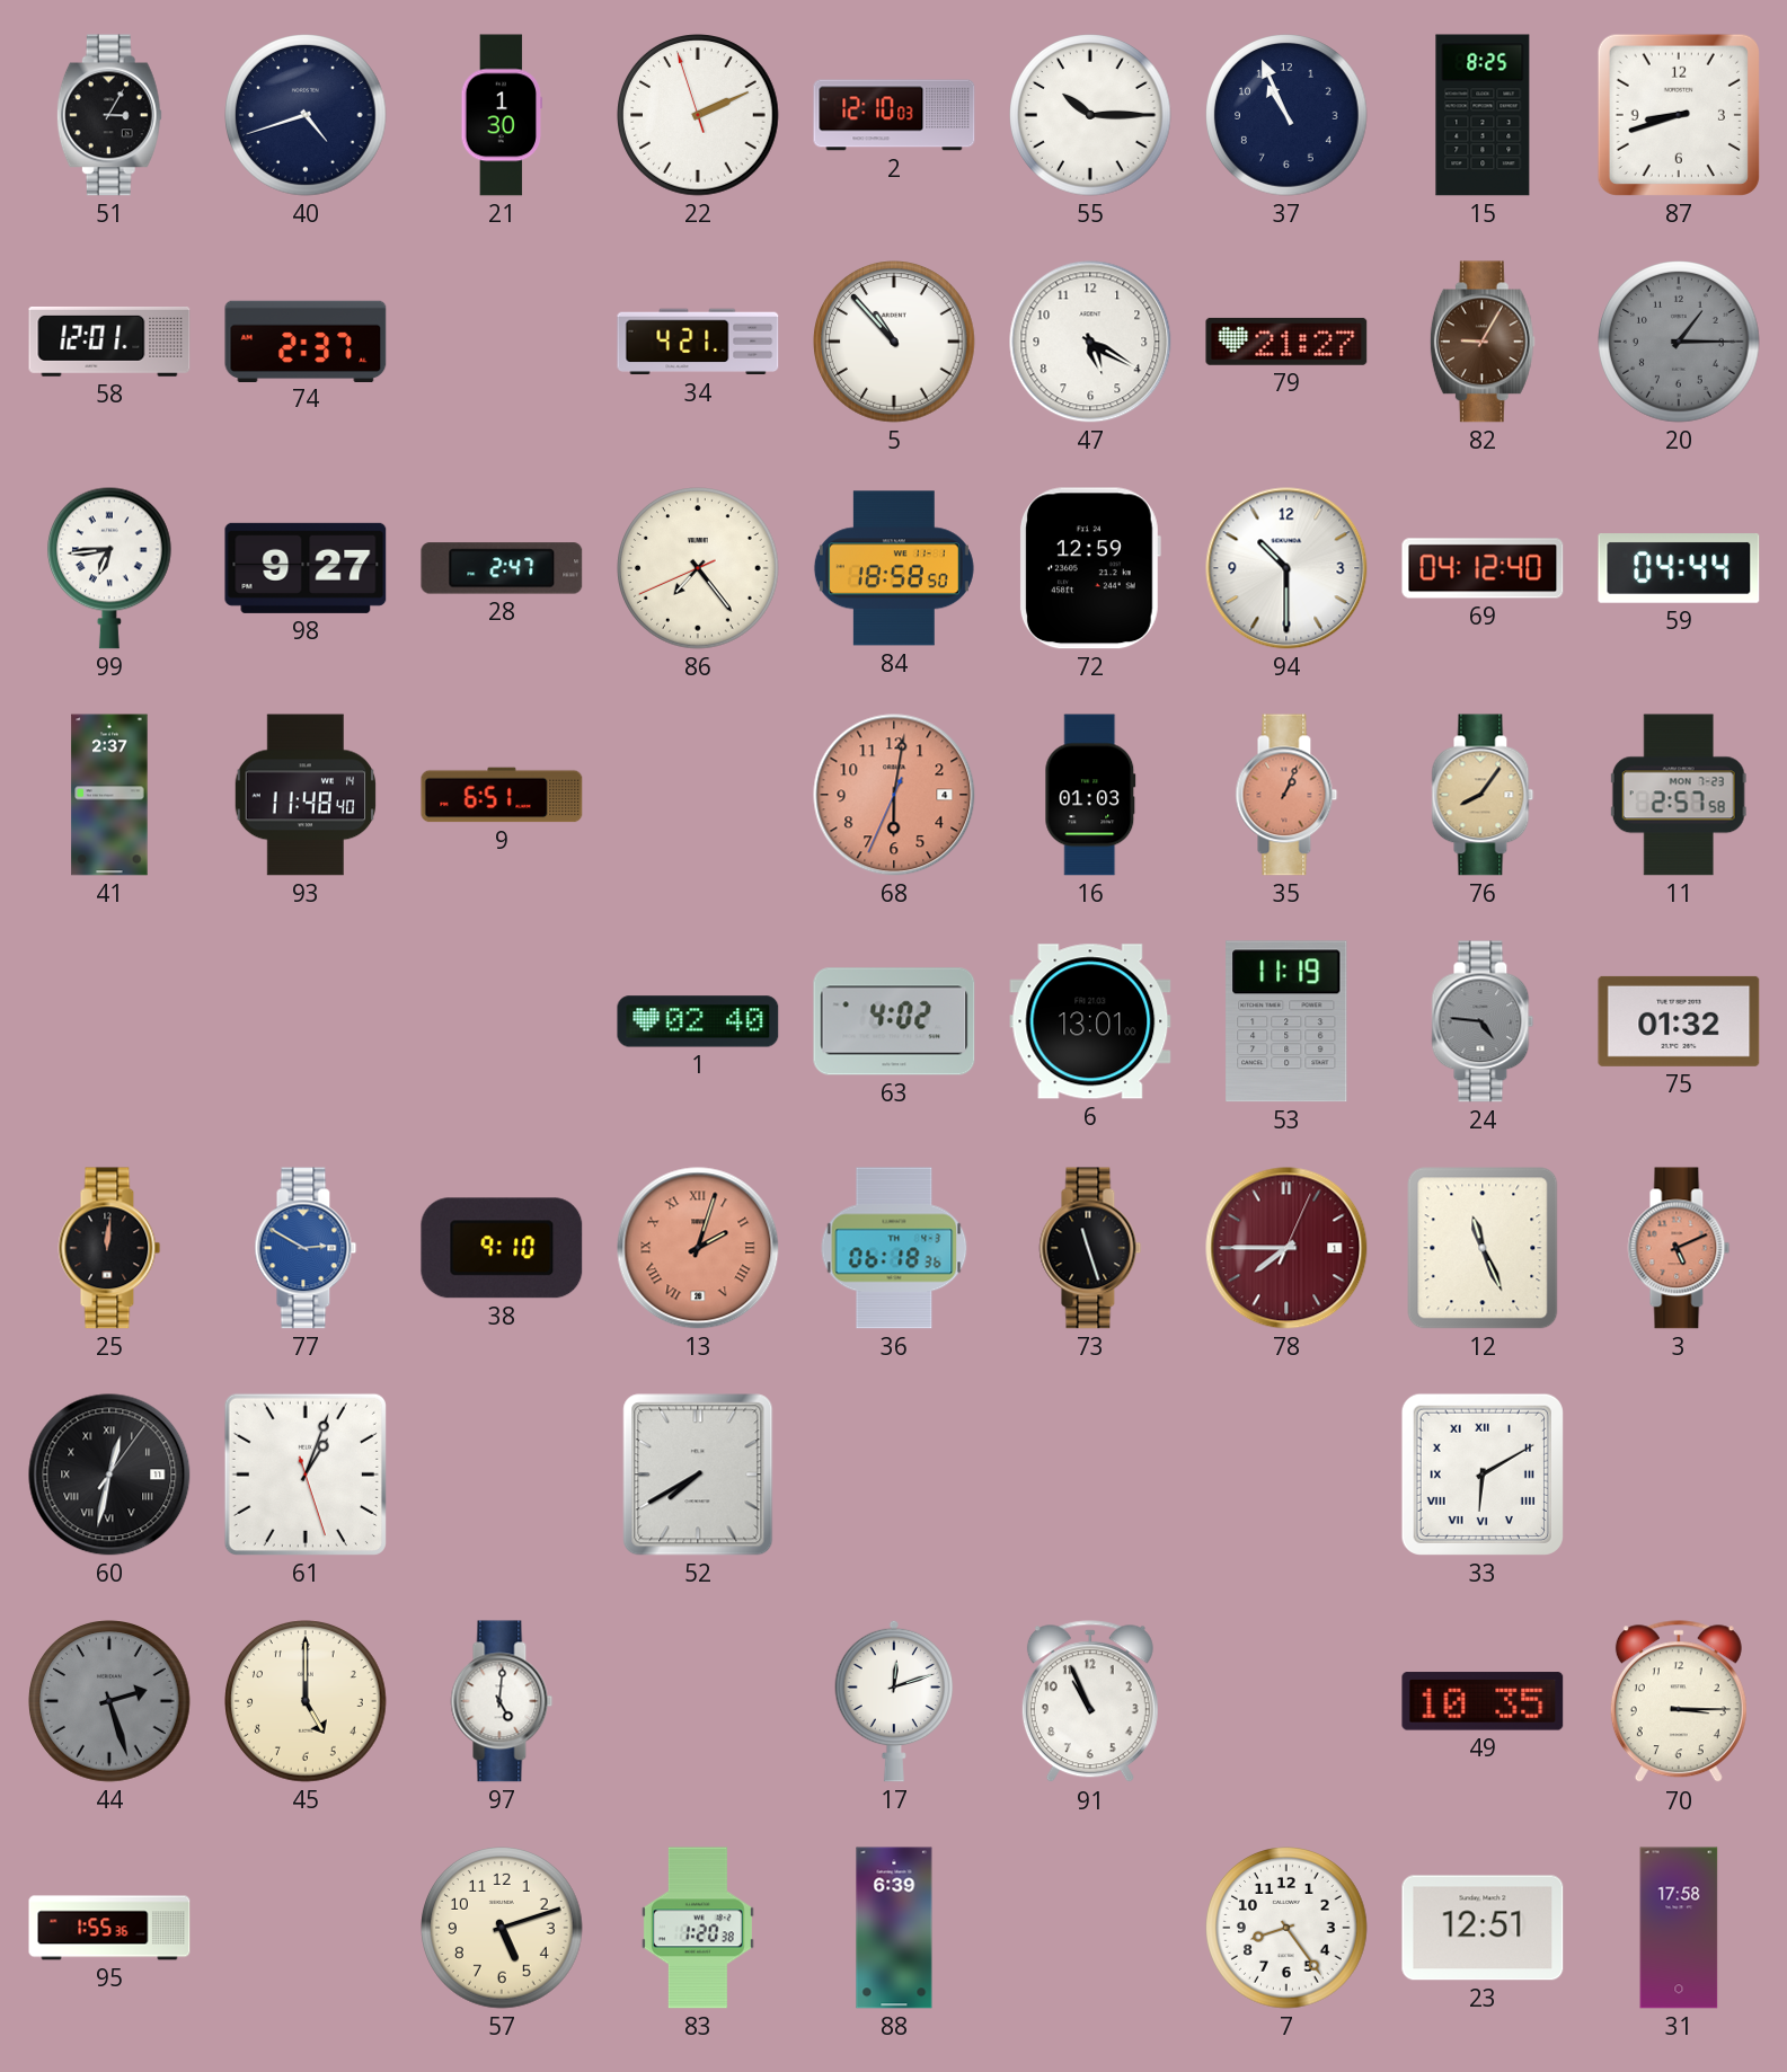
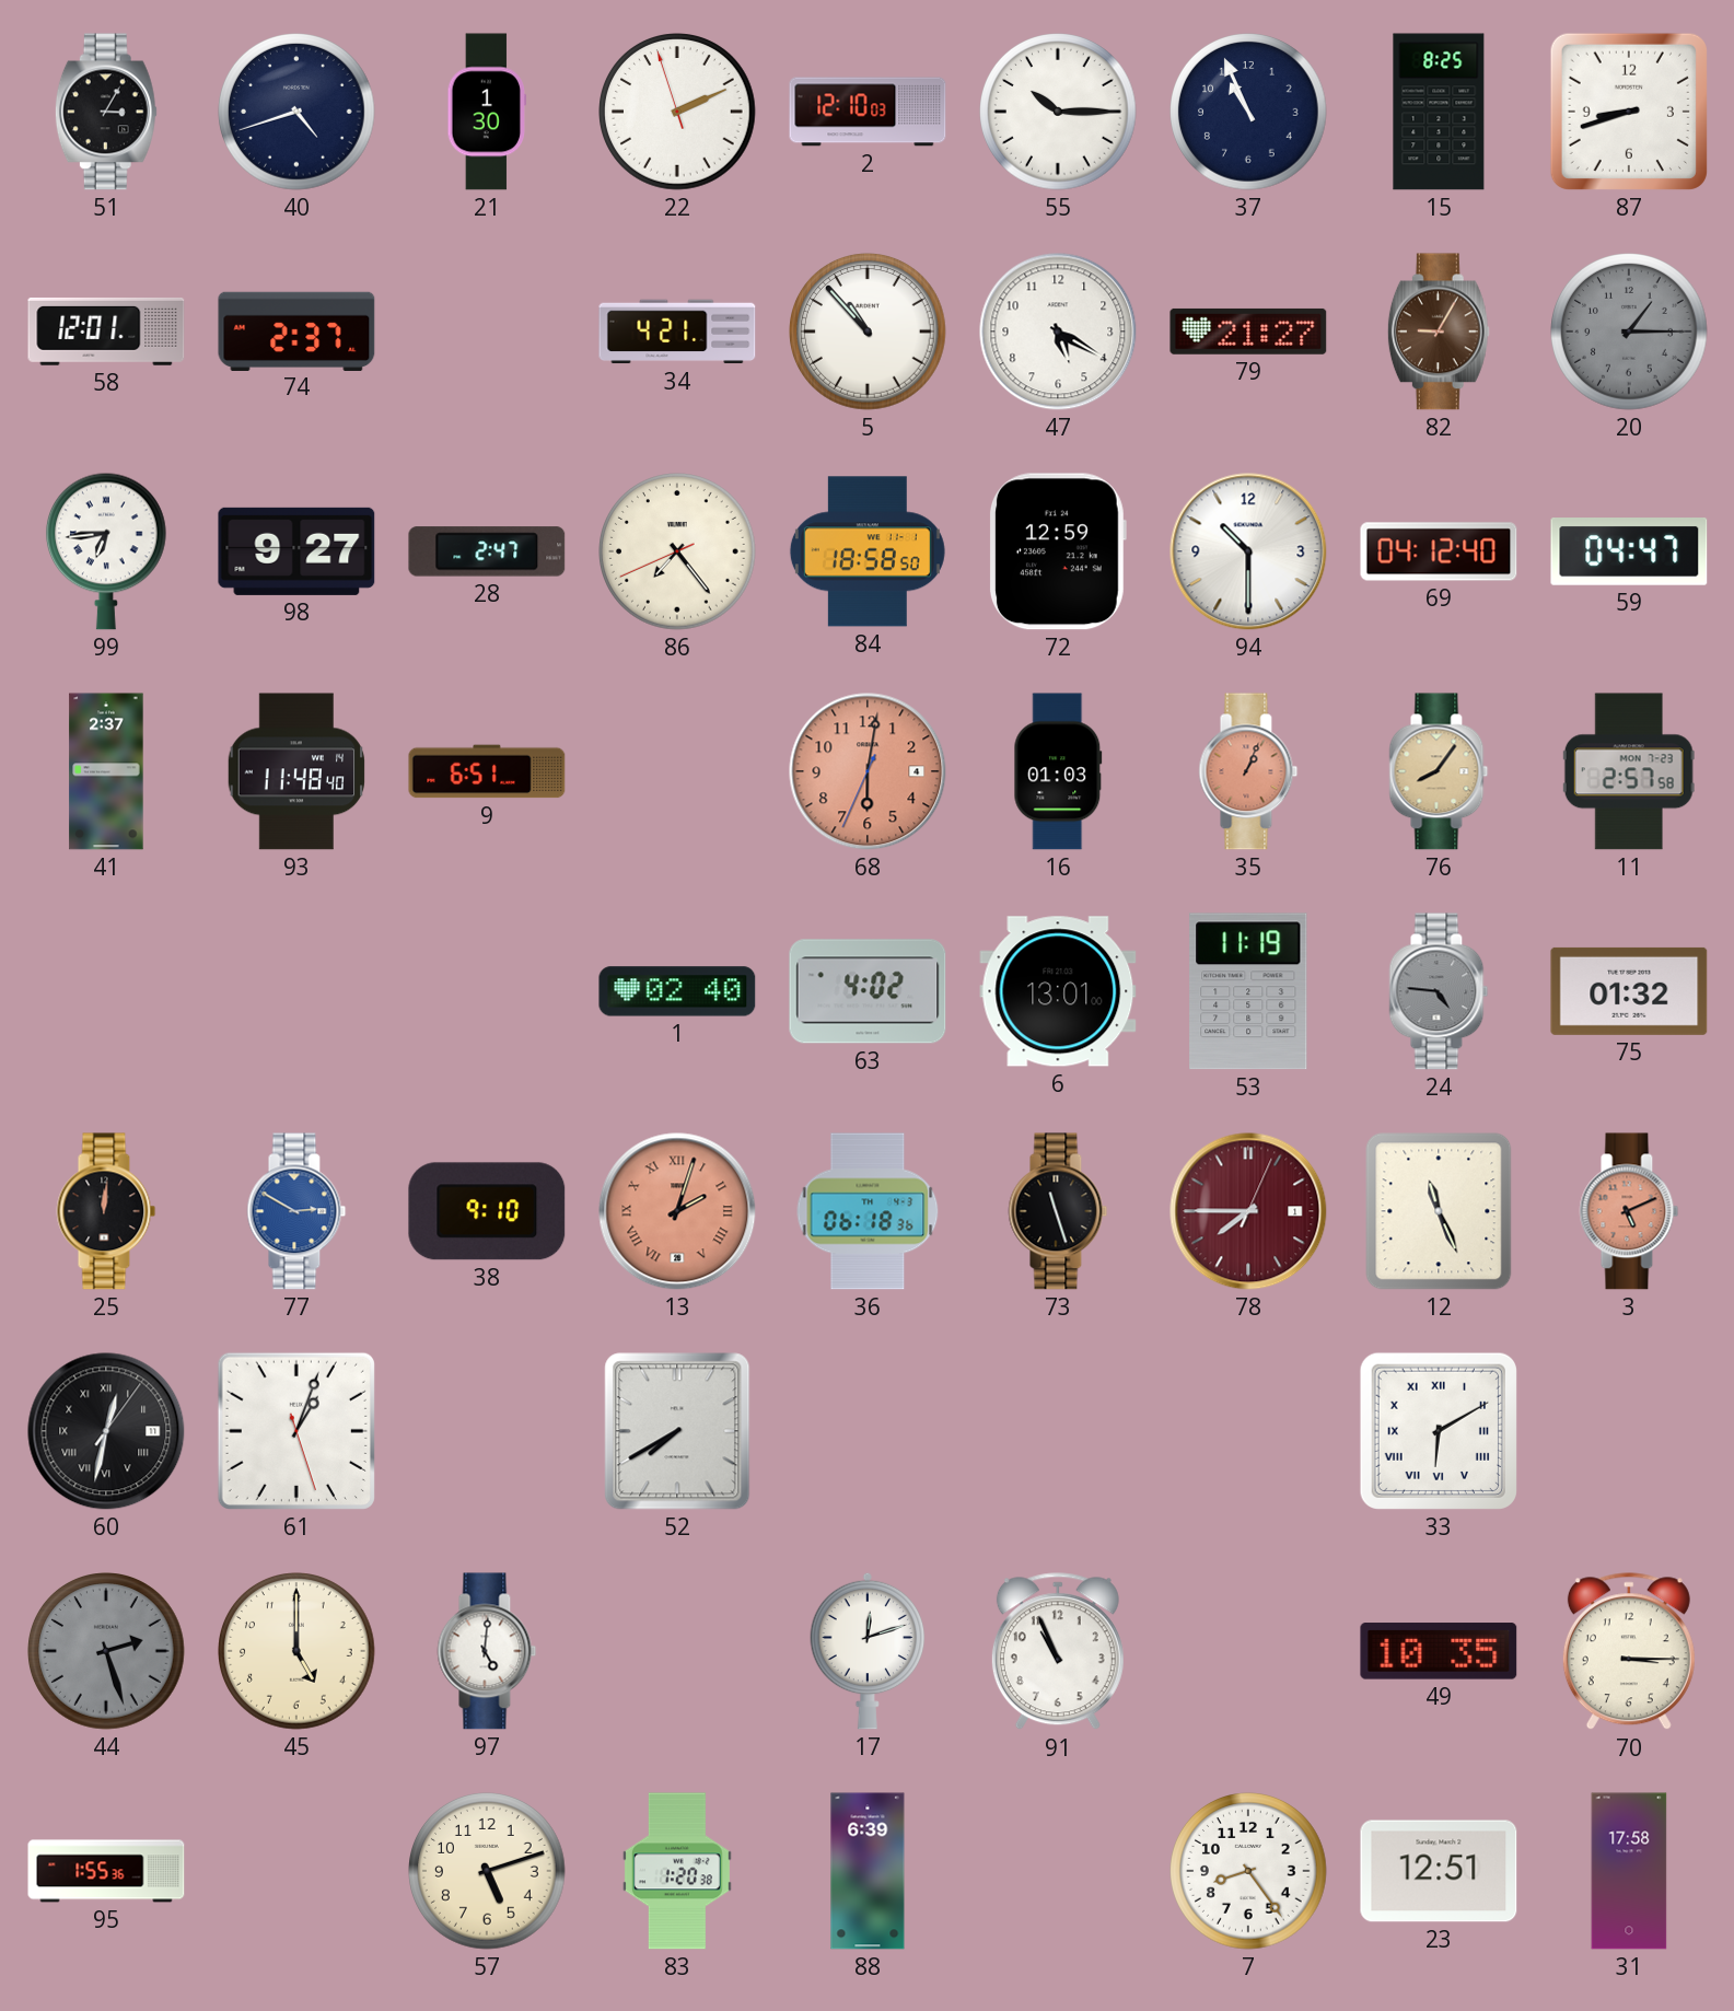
59: 04:44 -> 04:47 (1629, 553)
